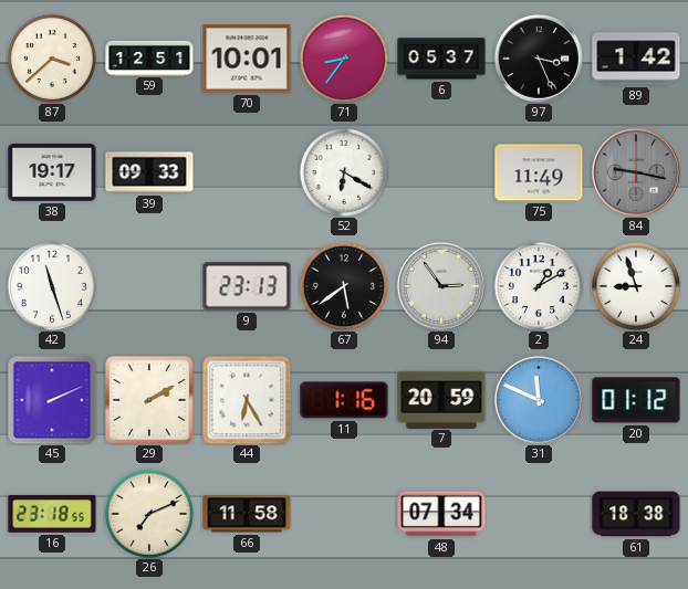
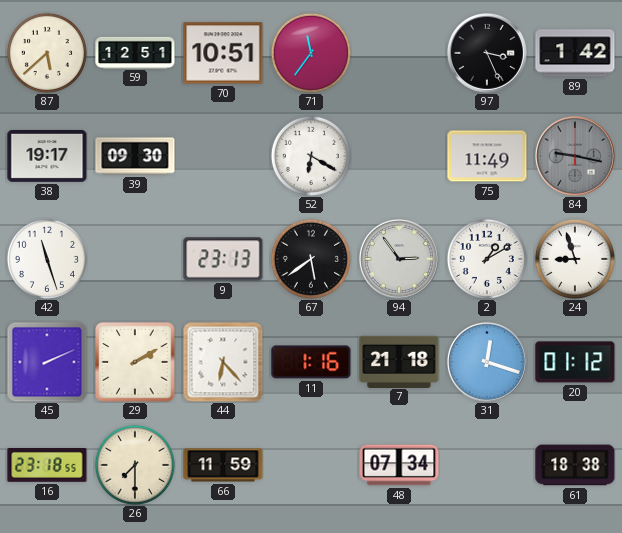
87: 3:38 -> 5:38 (47, 53)
70: 10:01 -> 10:51 (223, 53)
71: 8:36 -> 11:36 (311, 53)
6: 05:37 -> none (441, 59)
39: 09:33 -> 09:30 (135, 156)
44: 6:25 -> 6:23 (223, 362)
7: 20:59 -> 21:18 (399, 361)
31: 11:49 -> 12:18 (487, 362)
26: 7:11 -> 7:30 (135, 465)
66: 11:58 -> 11:59 (223, 465)
